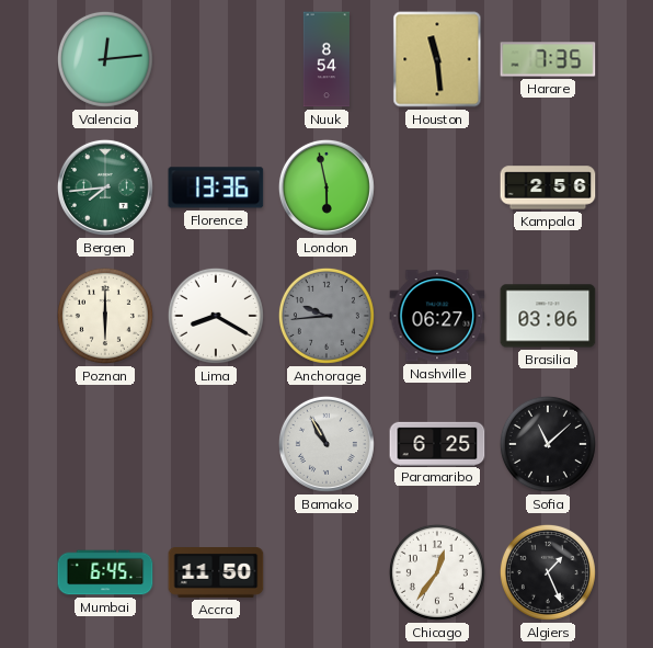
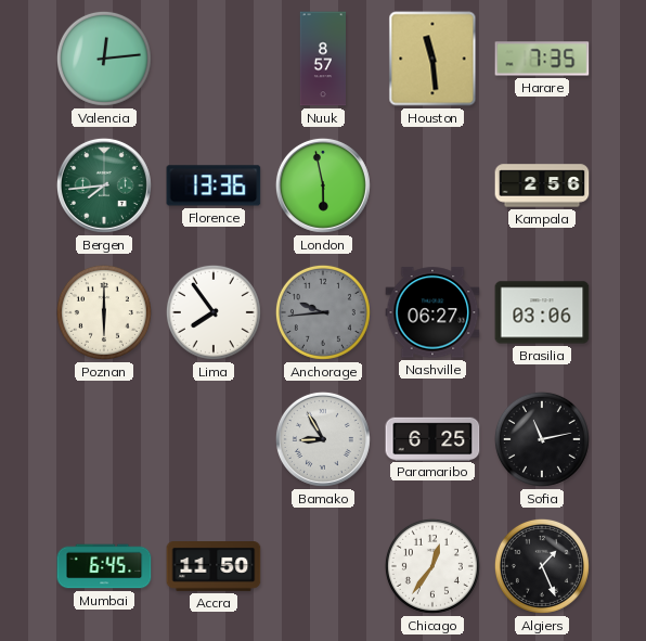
Nuuk: 8:54 -> 8:57 (323, 59)
Lima: 8:20 -> 7:54 (214, 312)
Bamako: 10:55 -> 8:55 (323, 439)
Sofia: 11:08 -> 11:13 (542, 439)
